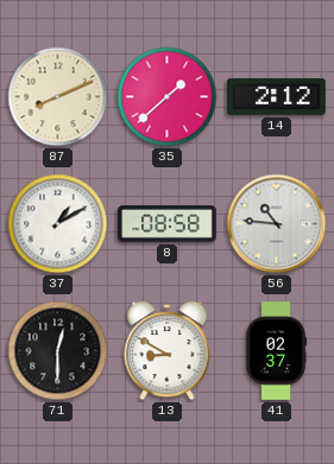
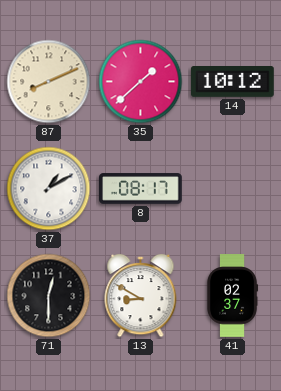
14: 2:12 -> 10:12 (233, 82)
8: 08:58 -> 08:17 (141, 189)
56: 10:46 -> none (277, 224)
